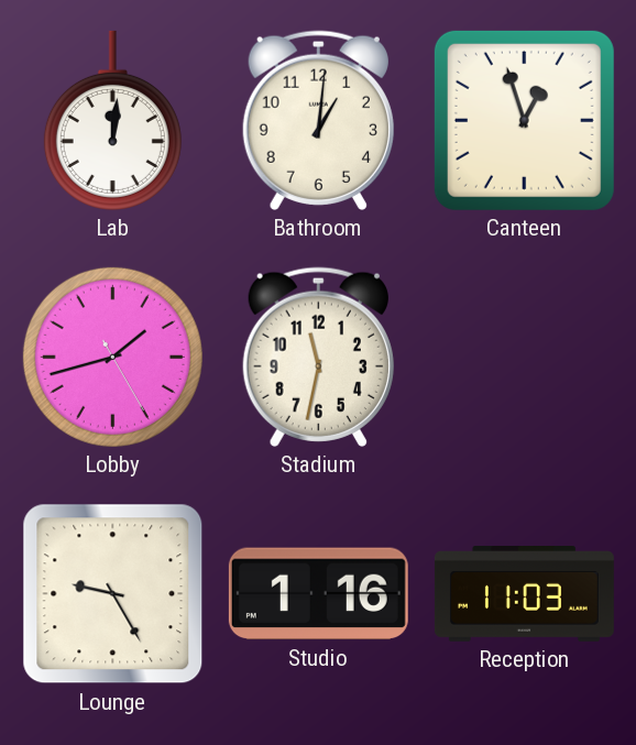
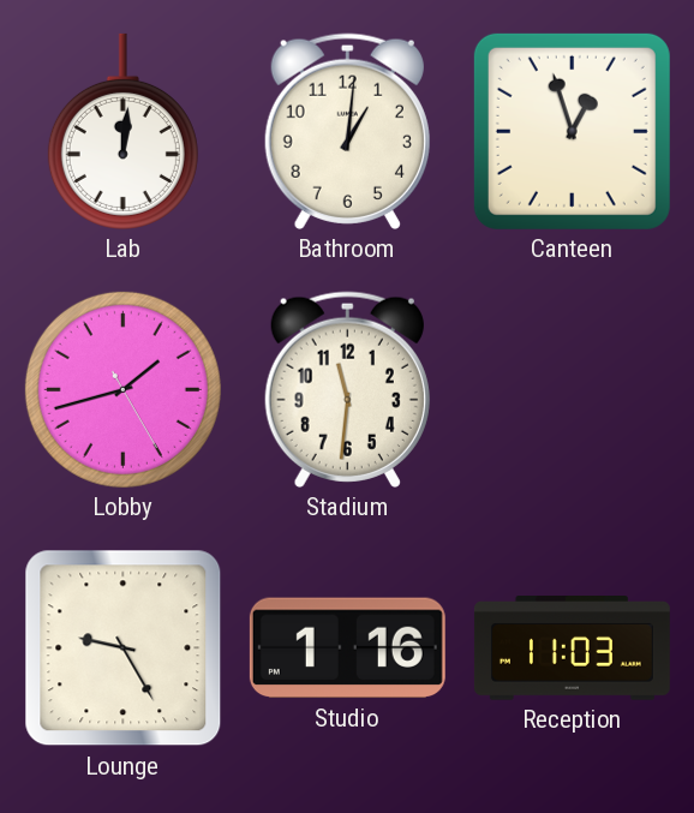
Stadium: 11:32 -> 11:31 (347, 389)
